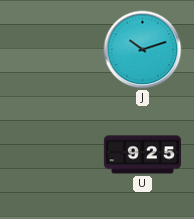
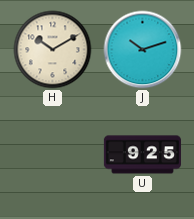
H: none -> 10:10 (53, 50)
